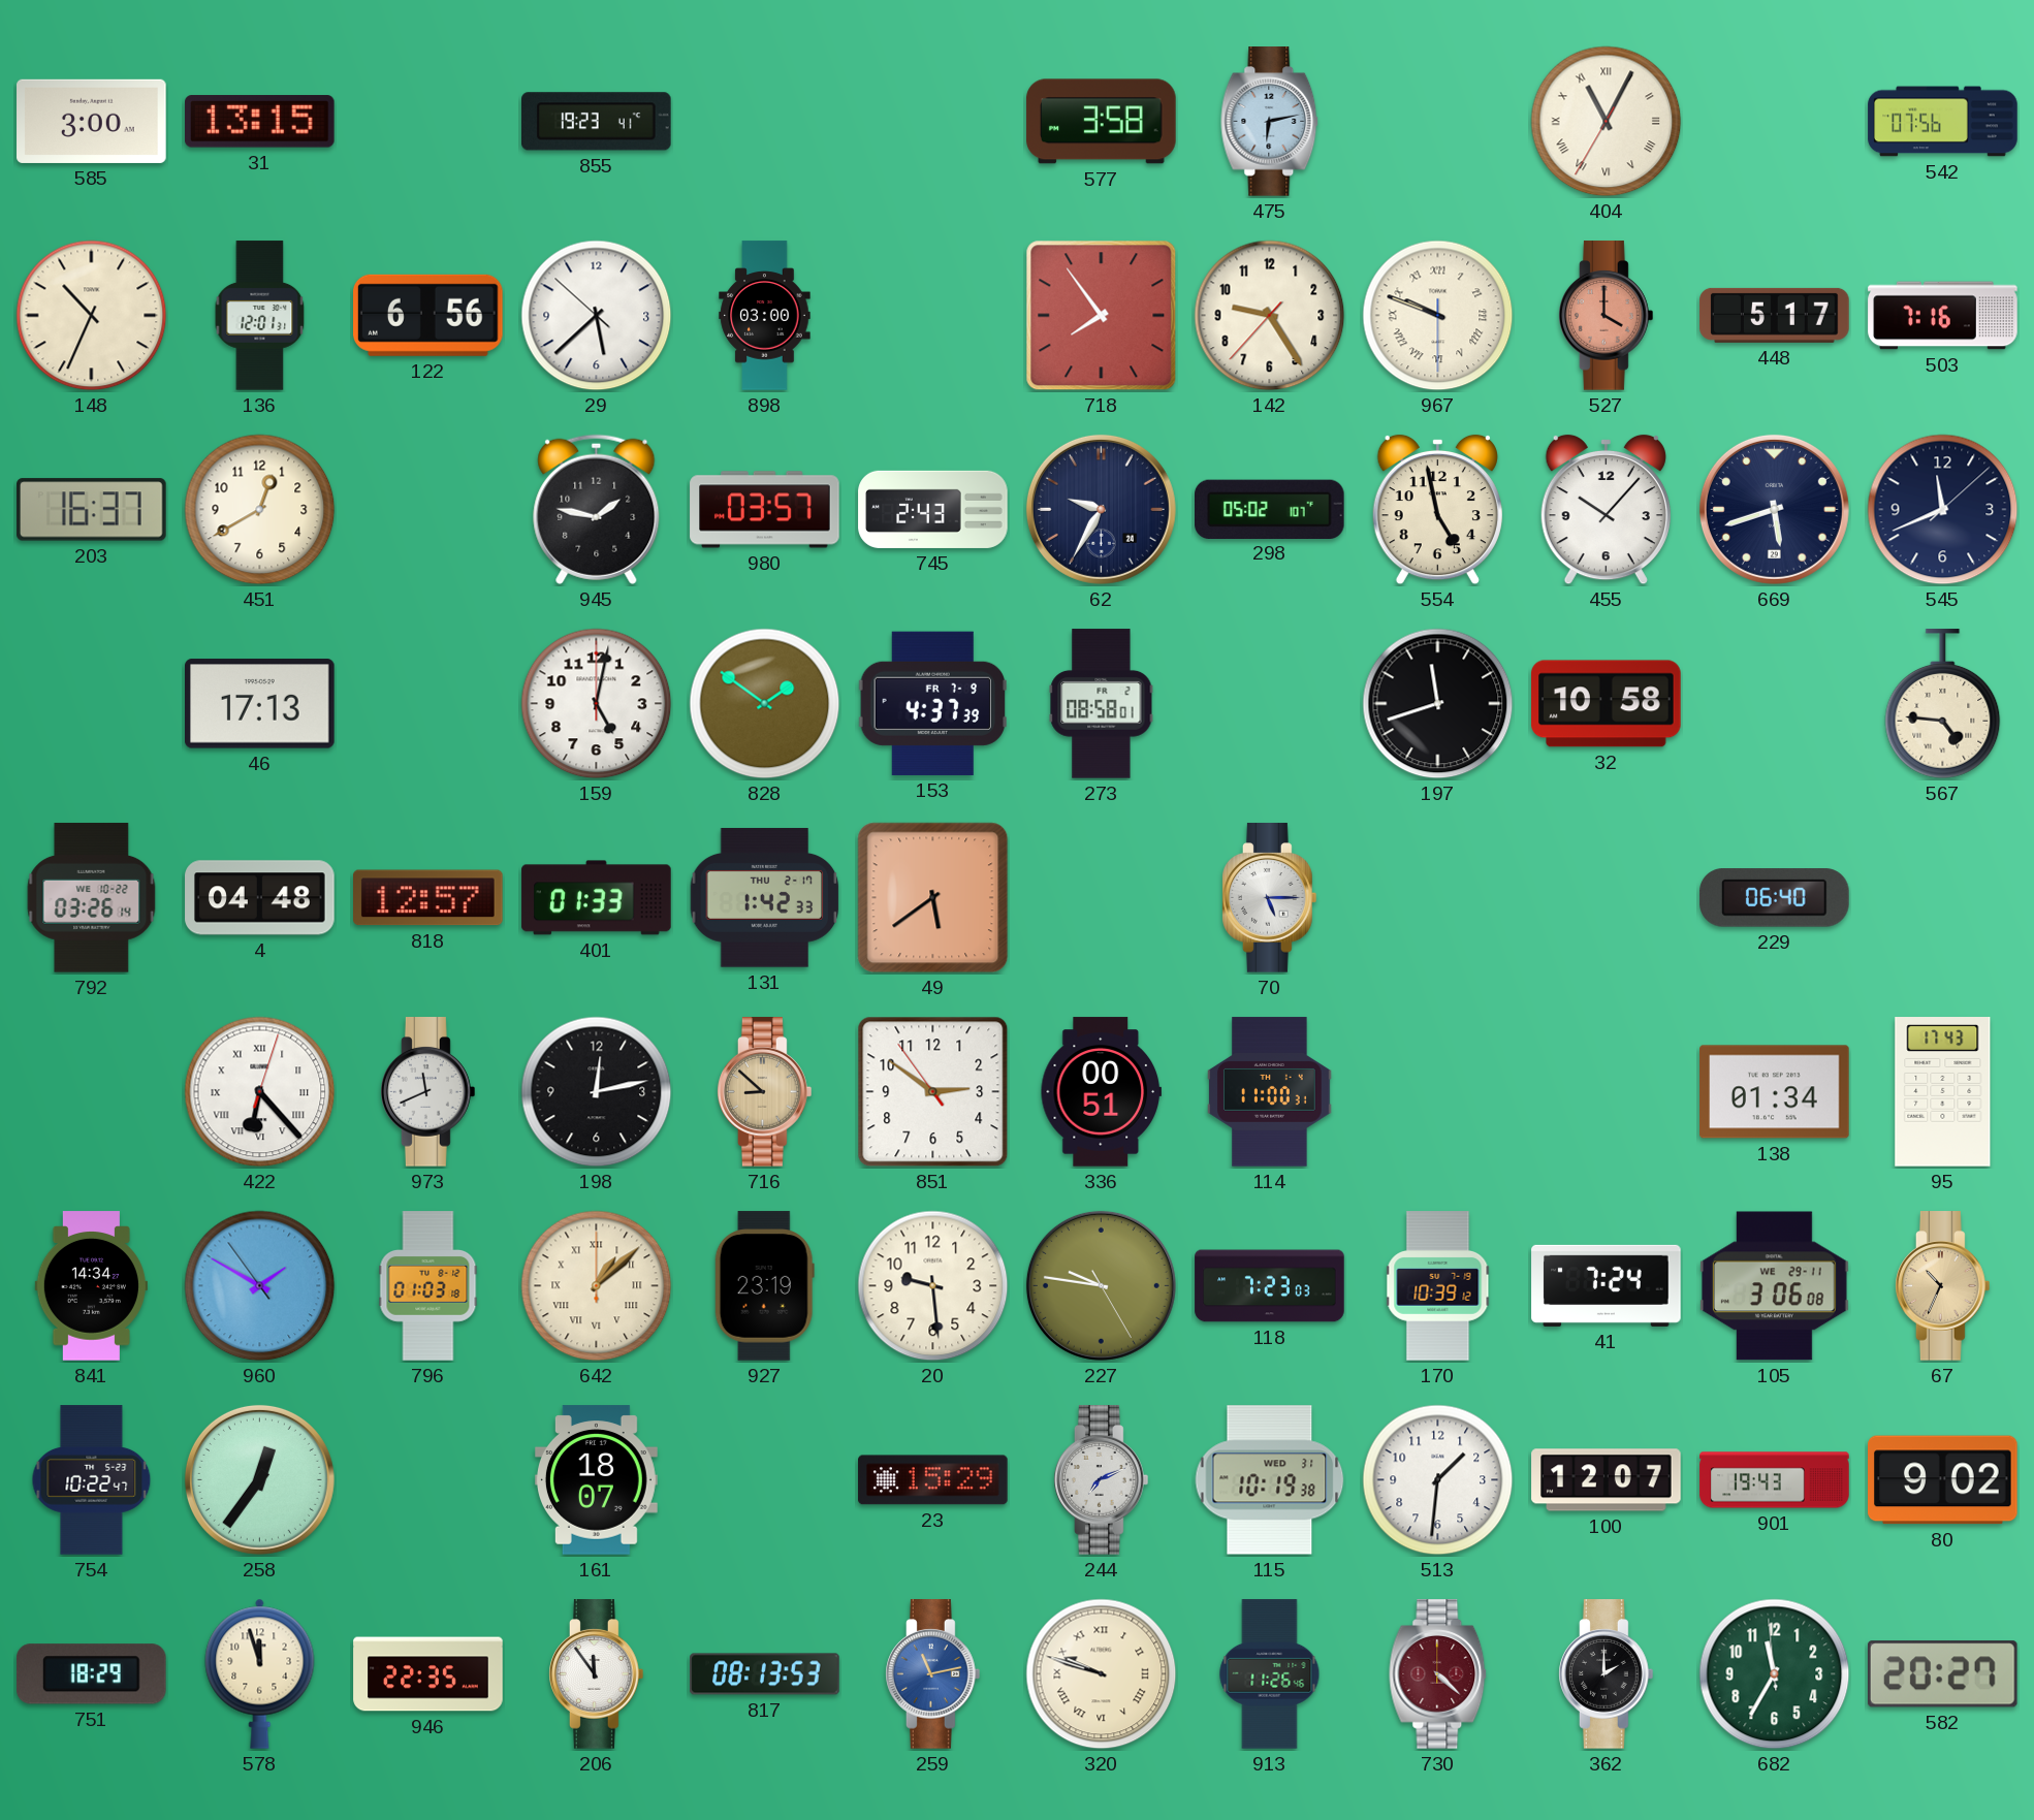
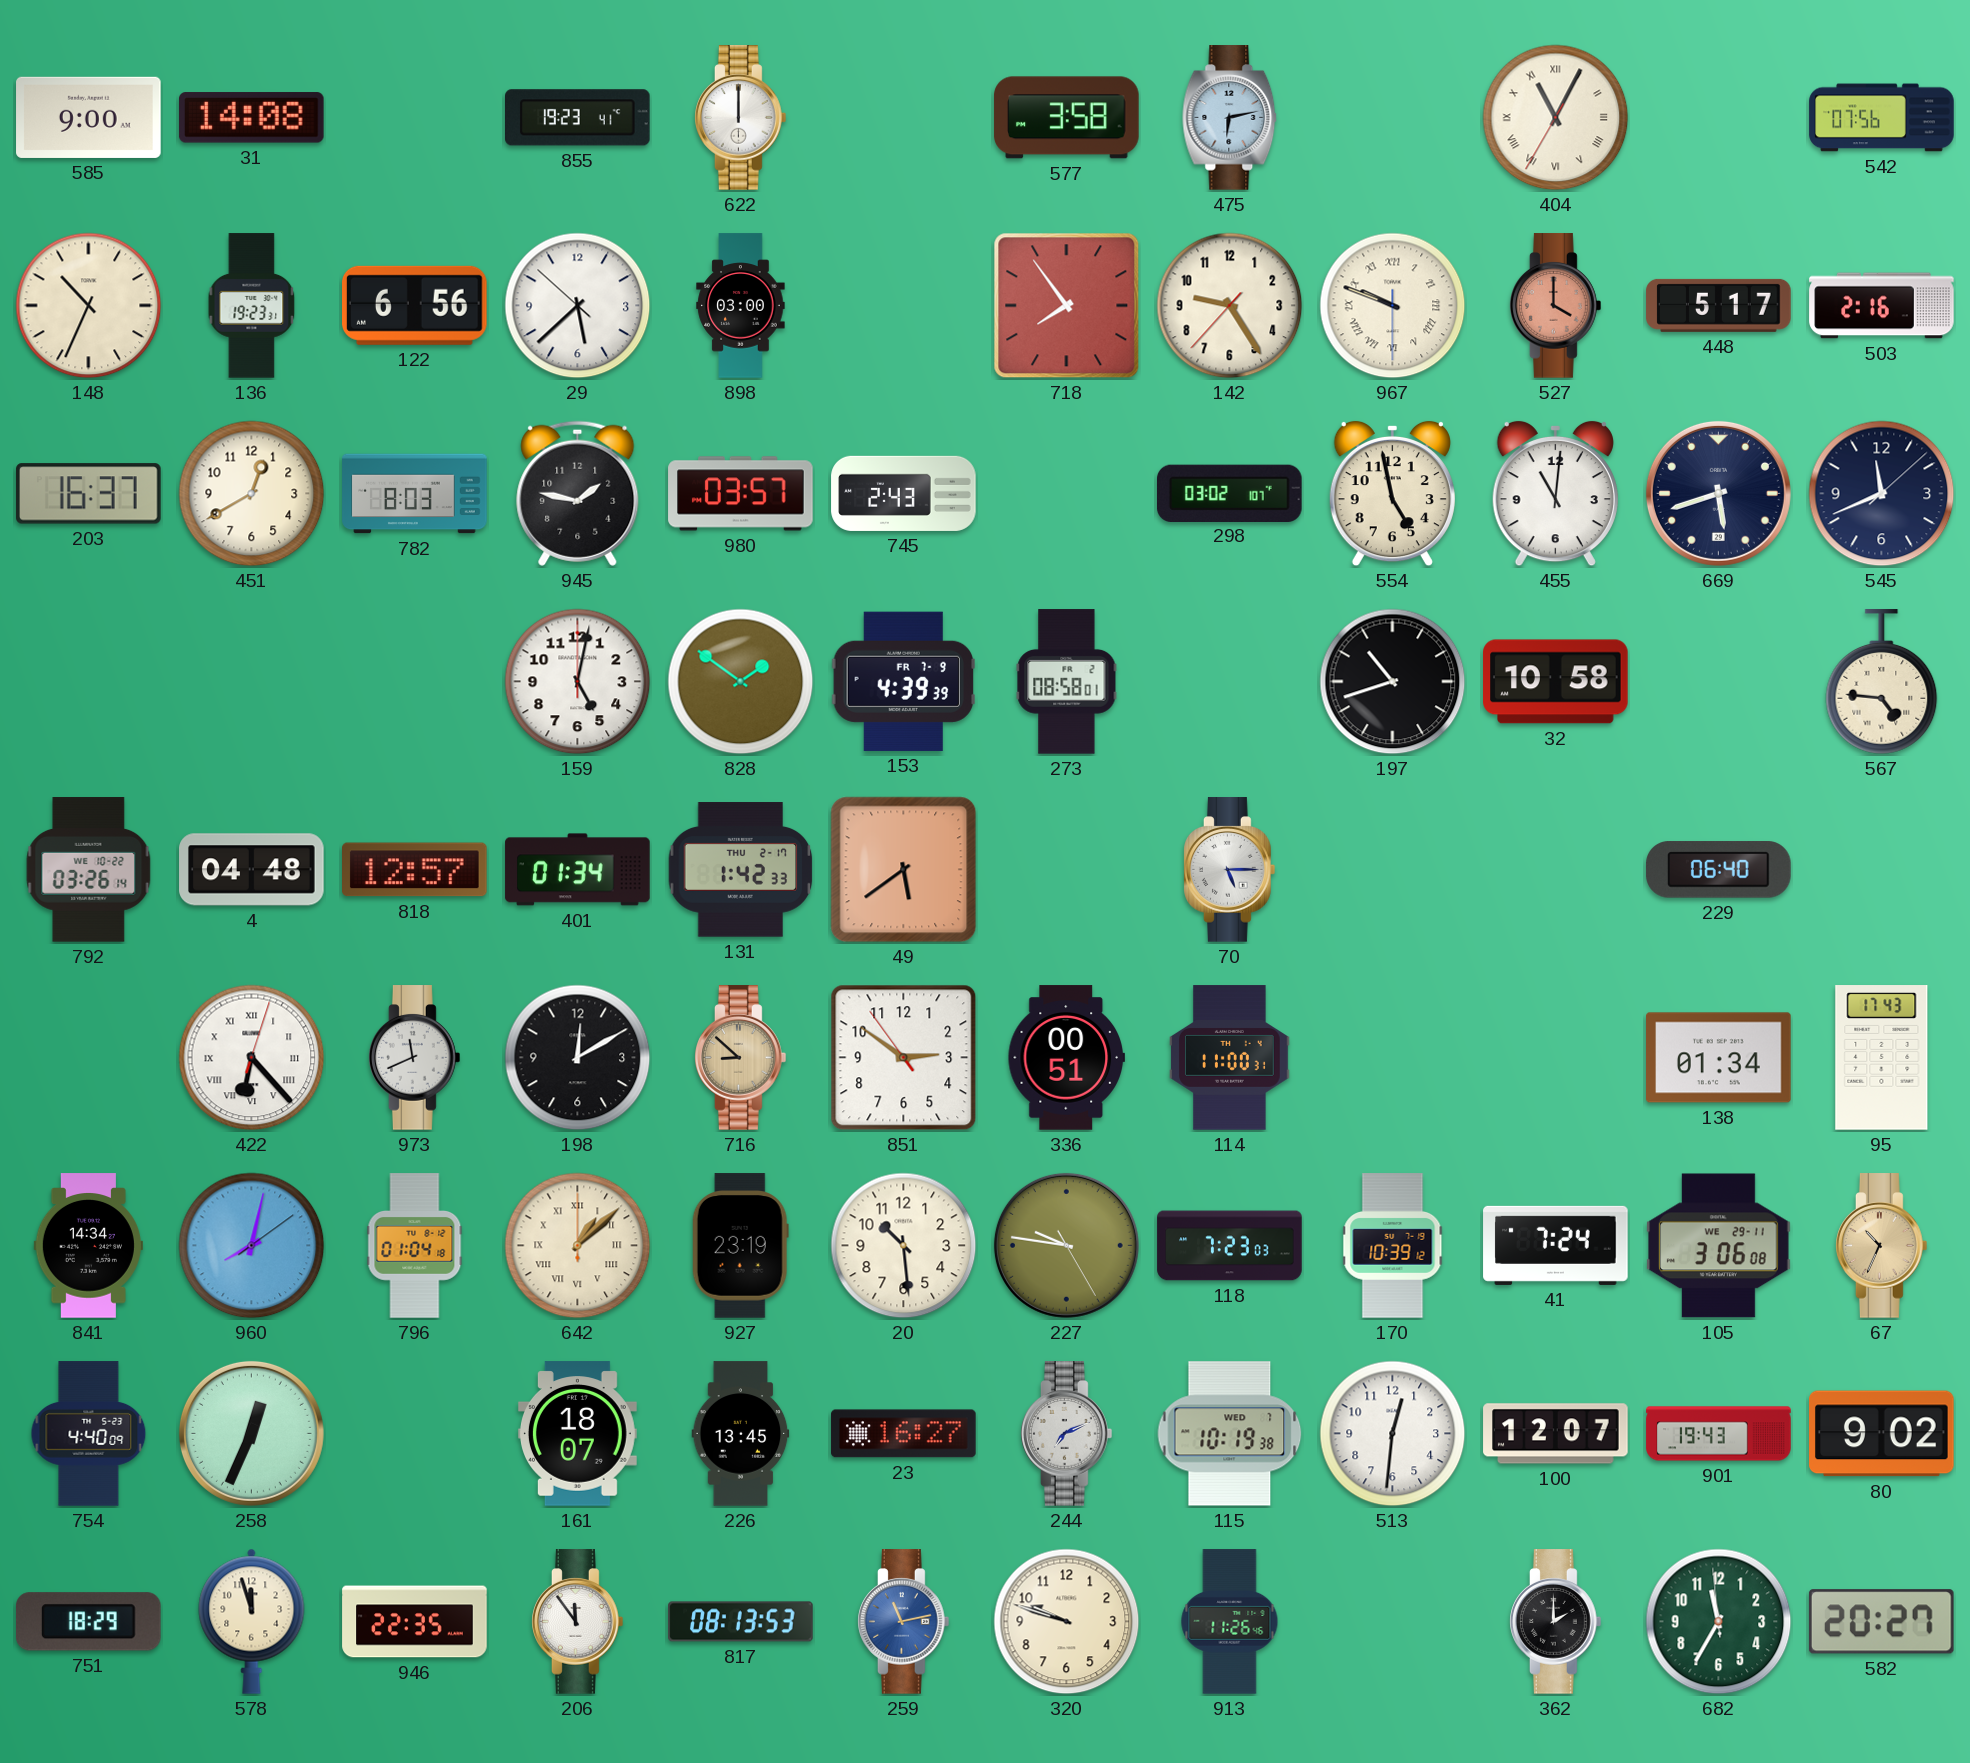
585: 3:00 -> 9:00 (89, 117)
31: 13:15 -> 14:08 (252, 118)
622: none -> 12:00 (741, 118)
136: 12:01 -> 19:23 (252, 306)
503: 7:16 -> 2:16 (1882, 306)
782: none -> 8:03 (415, 494)
62: 9:35 -> none (1101, 509)
298: 05:02 -> 03:02 (1230, 493)
455: 10:07 -> 11:01 (1555, 494)
46: 17:13 -> none (260, 704)
153: 4:37 -> 4:39 (903, 681)
197: 11:42 -> 10:42 (1393, 682)
401: 01:33 -> 01:34 (578, 870)
198: 12:13 -> 12:10 (578, 1058)
960: 1:49 -> 8:02 (252, 1246)
796: 01:03 -> 01:04 (415, 1246)
20: 9:29 -> 10:29 (904, 1246)
754: 10:22 -> 4:40 (89, 1434)
258: 12:36 -> 12:34 (251, 1433)
226: none -> 13:45 (741, 1434)
23: 15:29 -> 16:27 (904, 1434)
115 date: WED 31 -> WED 7 (1230, 1434)
513: 1:31 -> 12:31 (1393, 1434)
320 numerals: Roman -> Arabic (1067, 1622)
730: 4:22 -> none (1438, 1674)
